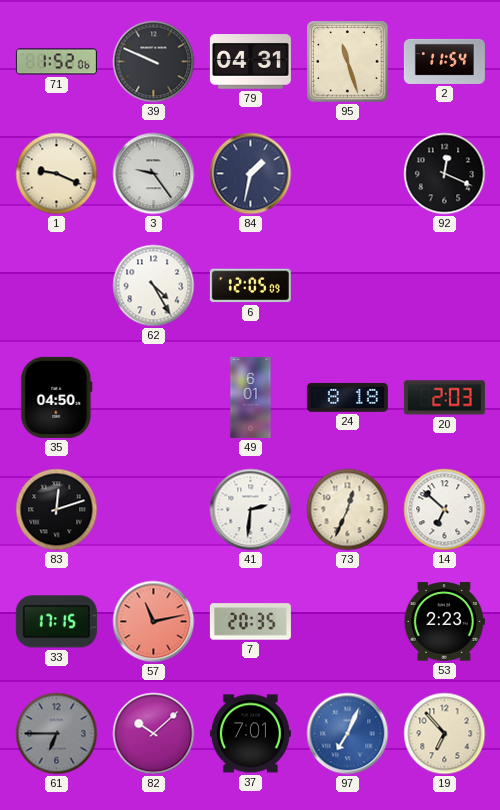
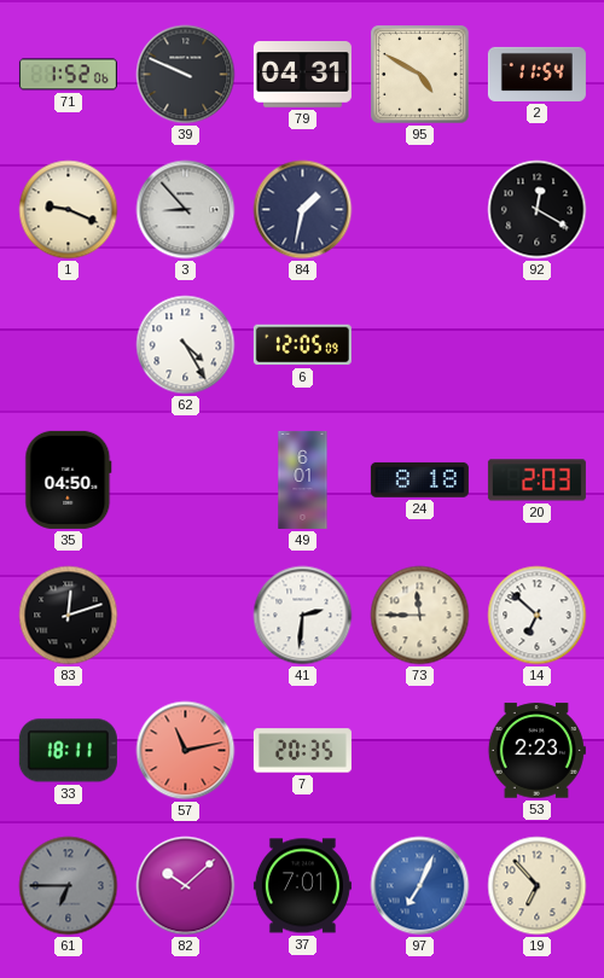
95: 11:27 -> 4:50 (420, 75)
3: 9:24 -> 8:53 (186, 210)
92: 12:19 -> 12:20 (538, 210)
73: 12:34 -> 11:45 (420, 616)
33: 17:15 -> 18:11 (68, 751)
